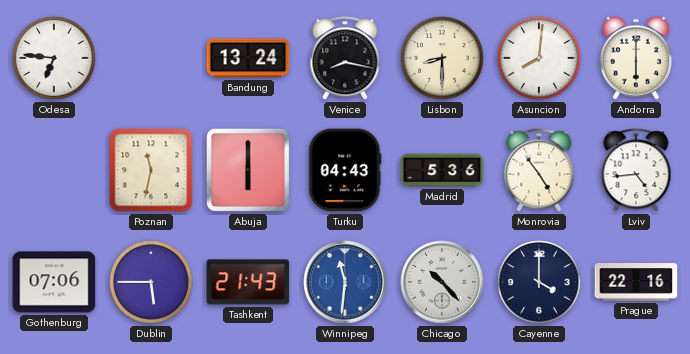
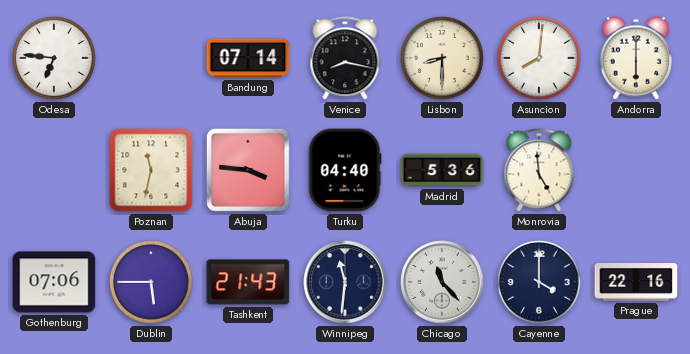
Bandung: 13:24 -> 07:14 (248, 58)
Abuja: 6:00 -> 3:46 (248, 170)
Turku: 04:43 -> 04:40 (345, 170)
Monrovia: 4:54 -> 4:59 (539, 170)
Lviv: 4:44 -> none (636, 170)
Winnipeg dial: blue -> navy (345, 282)
Chicago: 10:23 -> 11:23 (442, 282)
